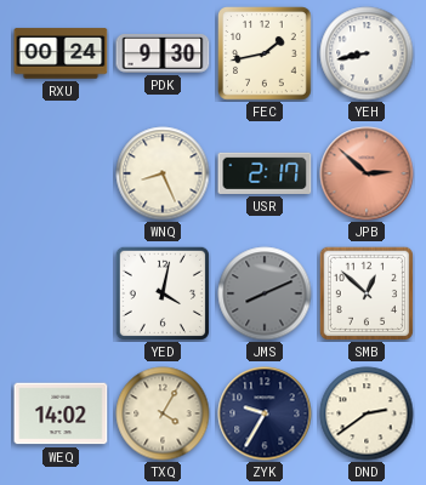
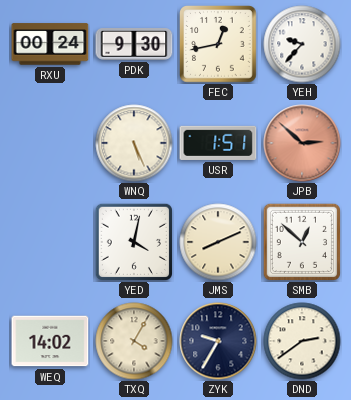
FEC: 1:43 -> 12:43 (218, 44)
YEH: 8:43 -> 9:37 (302, 44)
WNQ: 8:26 -> 5:26 (134, 143)
USR: 2:17 -> 1:51 (218, 143)
JMS dial: grey -> cream (218, 242)
